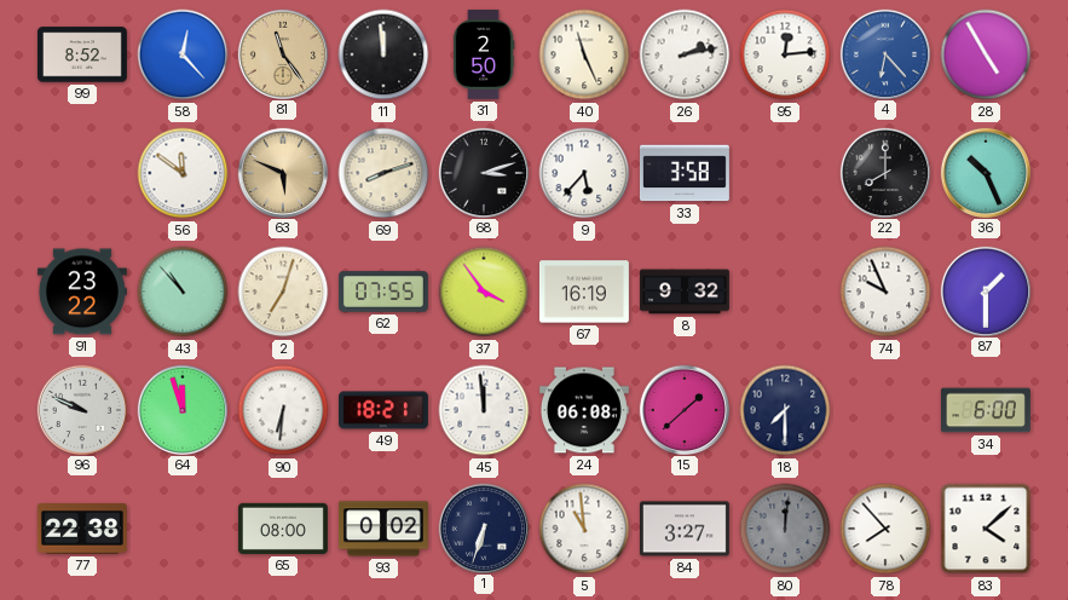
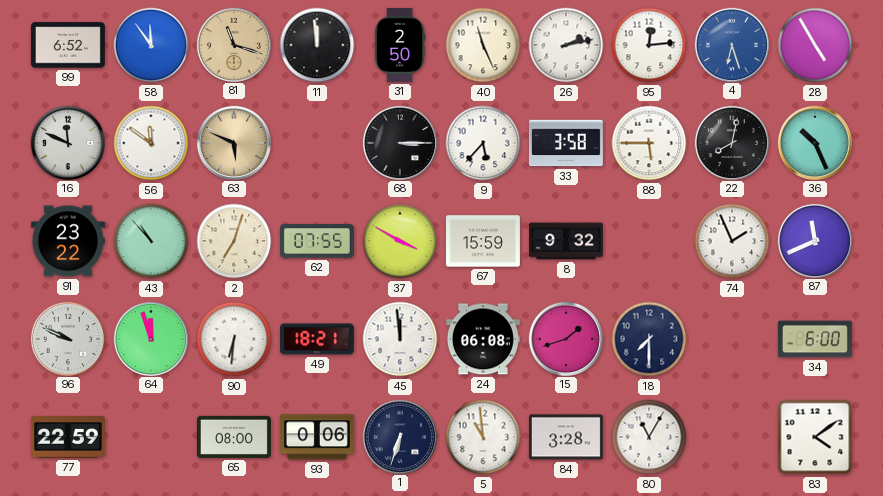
99: 8:52 -> 6:52 (68, 45)
58: 12:23 -> 11:54 (151, 45)
81: 11:24 -> 11:18 (233, 44)
4: 6:23 -> 6:27 (731, 44)
16: none -> 11:49 (67, 142)
69: 8:12 -> none (383, 173)
68: 3:12 -> 3:15 (399, 142)
88: none -> 5:45 (649, 143)
22: 8:00 -> 8:02 (731, 142)
37: 3:54 -> 3:50 (400, 241)
67: 16:19 -> 15:59 (483, 241)
74: 9:56 -> 1:56 (732, 241)
87: 1:30 -> 11:41 (814, 240)
15: 1:38 -> 1:42 (565, 338)
77: 22:38 -> 22:59 (68, 437)
93: 0:02 -> 0:06 (317, 437)
84: 3:27 -> 3:28 (566, 437)
80: 12:01 -> 11:05 (649, 437)
80 dial: grey -> white (649, 437)
78: 7:53 -> none (885, 529)
83: 4:08 -> 4:09 (815, 437)
